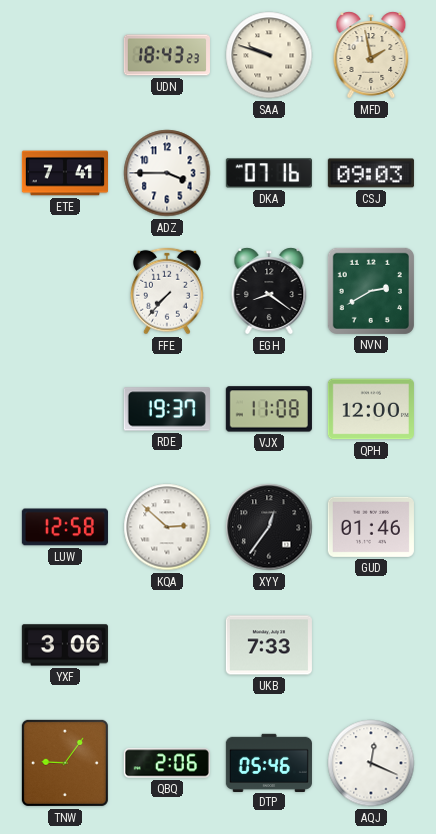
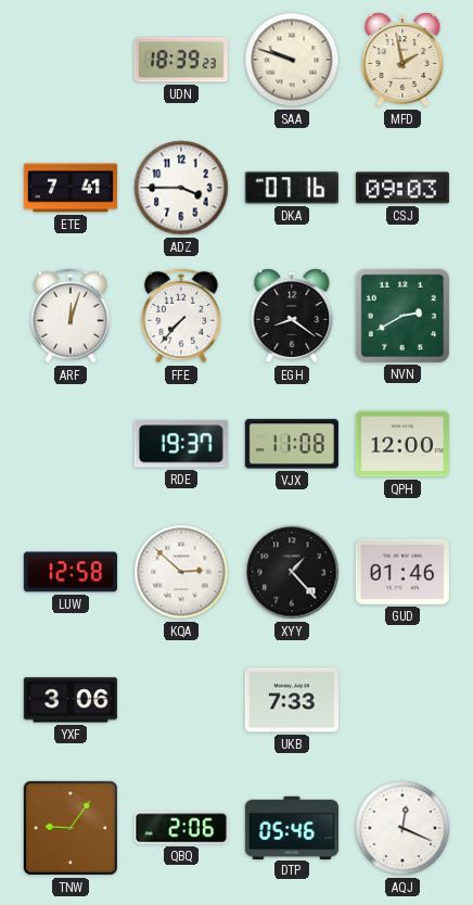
UDN: 18:43 -> 18:39 (181, 60)
ARF: none -> 12:03 (72, 316)
XYY: 12:36 -> 1:23 (292, 572)
